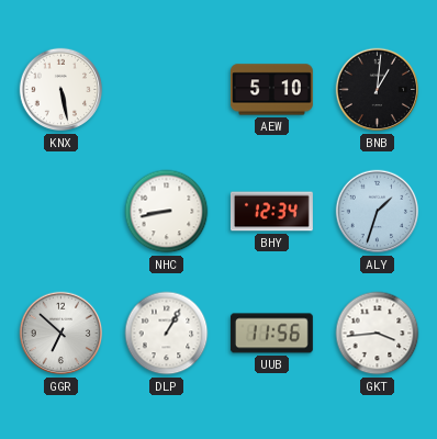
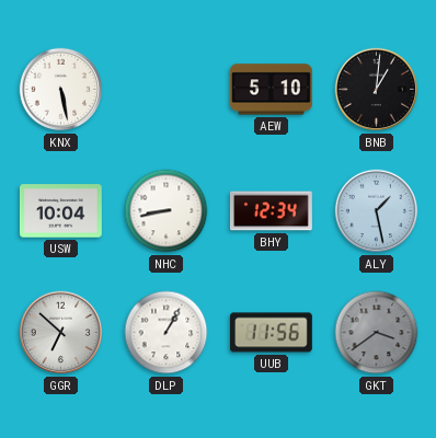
USW: none -> 10:04 (60, 211)
ALY: 1:33 -> 1:28 (377, 211)
GKT: 3:44 -> 3:39 (377, 333)
GKT dial: white -> grey (377, 333)
